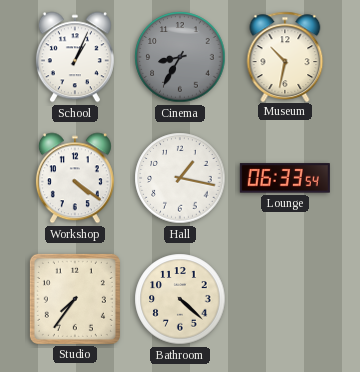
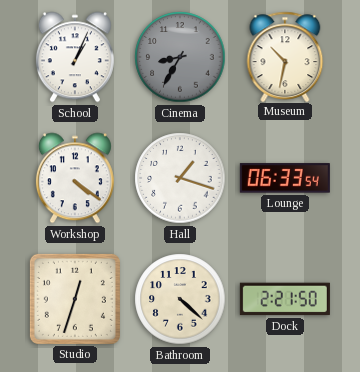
Hall: 1:17 -> 1:18 (180, 178)
Studio: 7:36 -> 12:33 (75, 299)
Dock: none -> 2:21 (285, 299)
